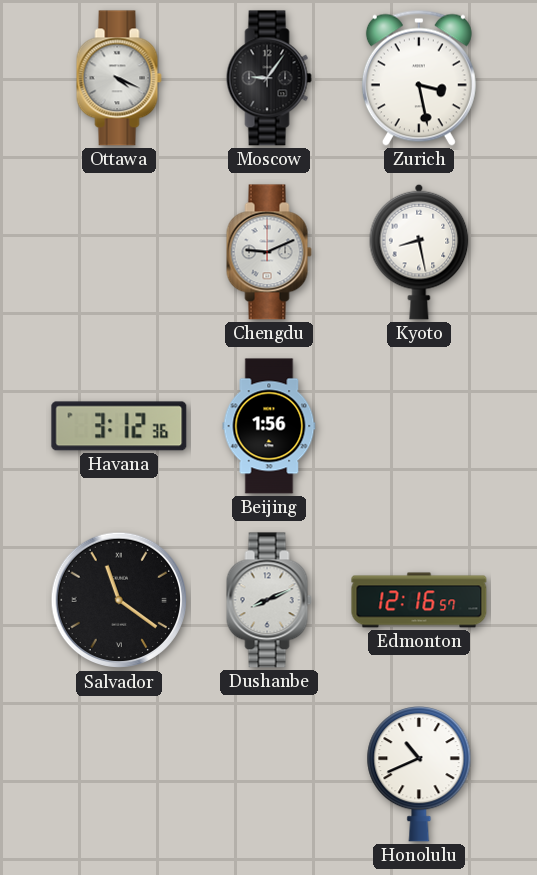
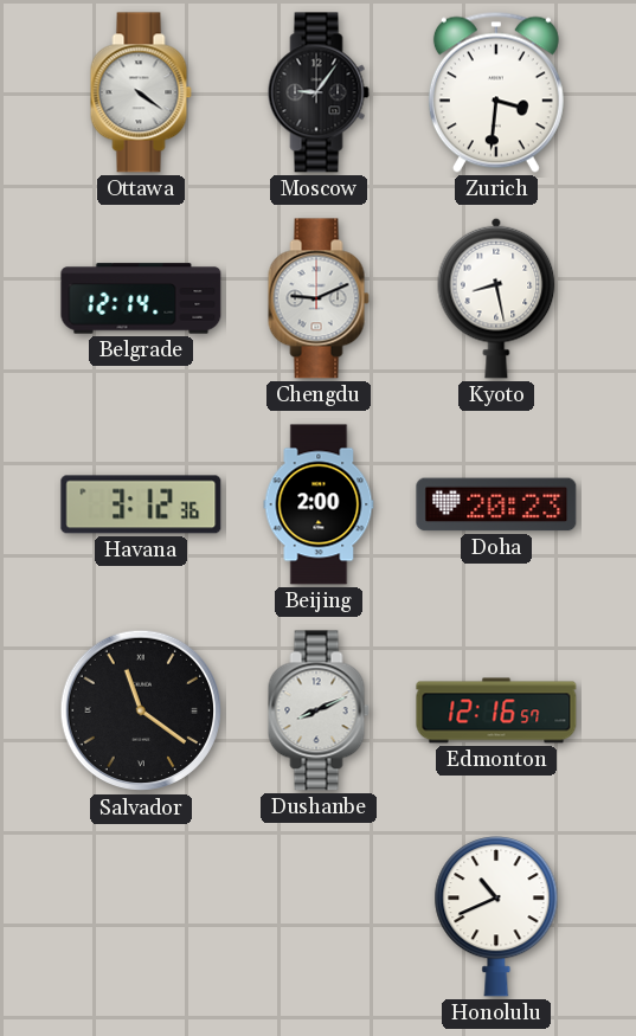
Ottawa: 4:19 -> 4:21 (141, 92)
Zurich: 3:28 -> 3:31 (496, 92)
Belgrade: none -> 12:14 (141, 298)
Beijing: 1:56 -> 2:00 (319, 504)
Doha: none -> 20:23 (496, 504)
